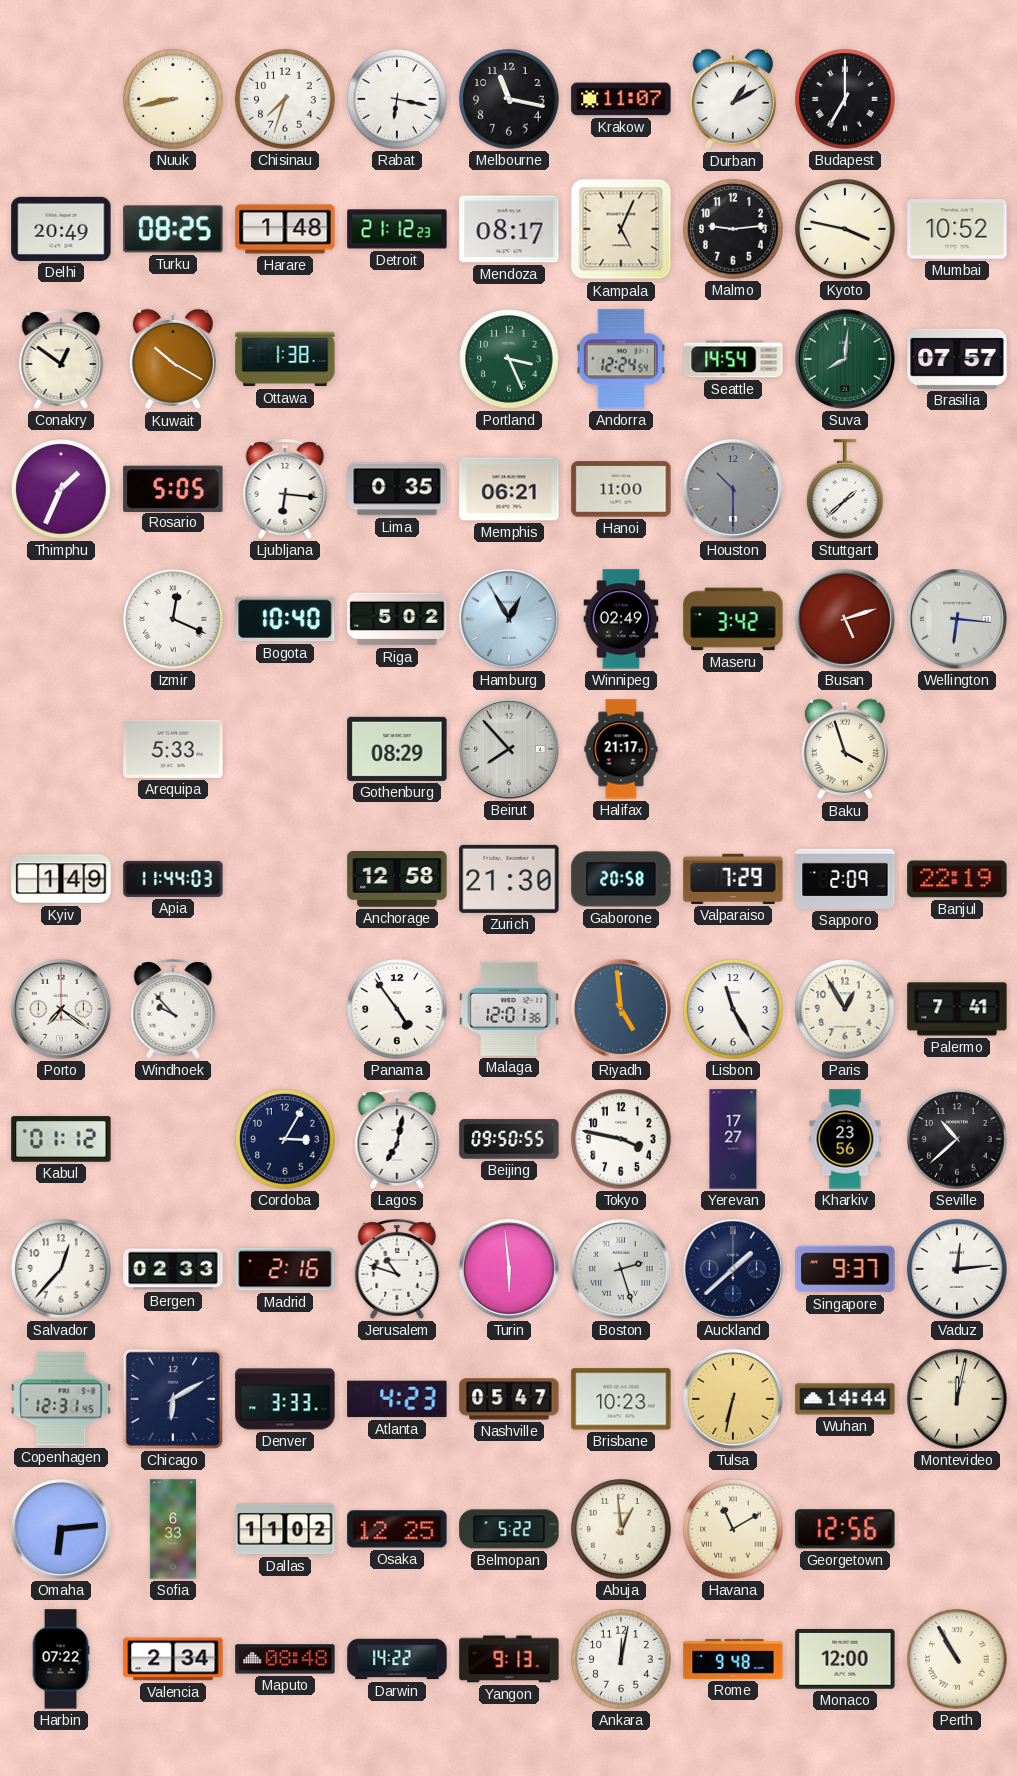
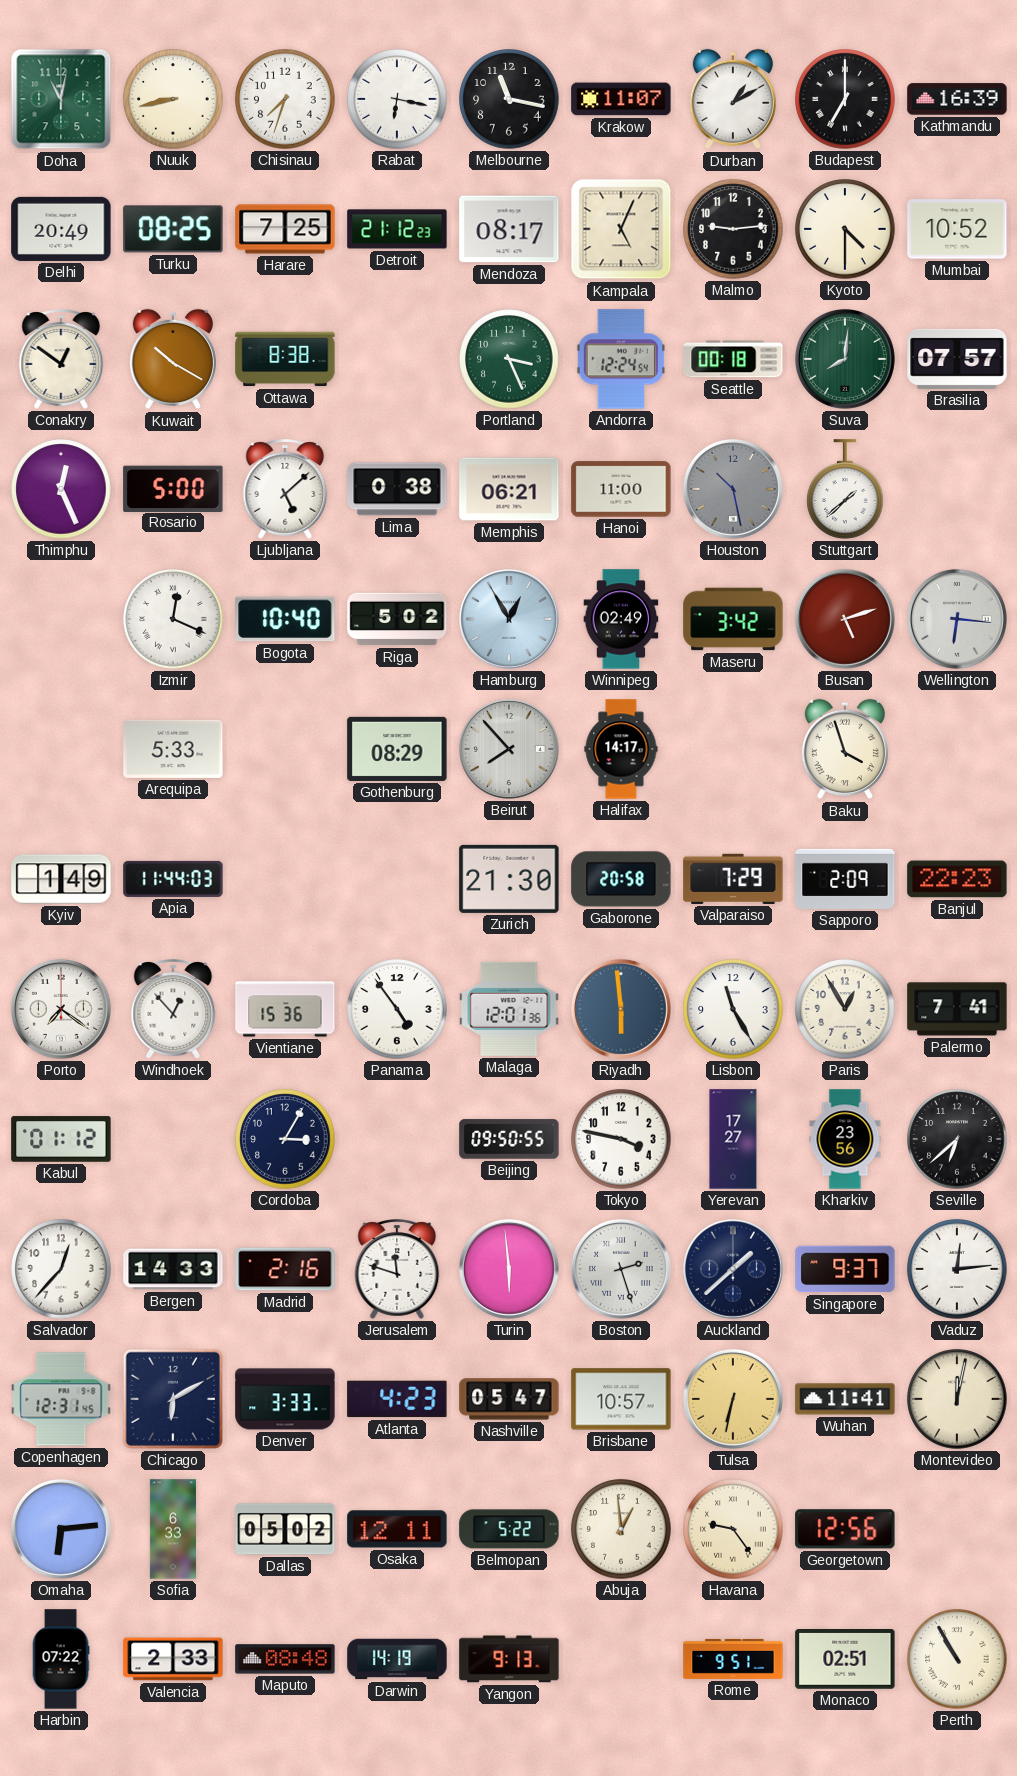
Doha: none -> 11:02 (61, 99)
Kathmandu: none -> 16:39 (957, 99)
Harare: 1:48 -> 7:25 (285, 229)
Kyoto: 3:47 -> 4:30 (845, 229)
Ottawa: 1:38 -> 8:38 (285, 359)
Seattle: 14:54 -> 00:18 (733, 359)
Thimphu: 1:34 -> 12:26 (61, 489)
Rosario: 5:05 -> 5:00 (173, 488)
Ljubljana: 6:16 -> 5:08 (285, 489)
Lima: 0:35 -> 0:38 (397, 489)
Houston: 10:30 -> 10:28 (733, 489)
Halifax: 21:17 -> 14:17 (621, 749)
Anchorage: 12:58 -> none (397, 880)
Banjul: 22:19 -> 22:23 (957, 879)
Windhoek: 9:53 -> 12:53 (173, 1009)
Vientiane: none -> 15:36 (285, 1009)
Riyadh: 4:59 -> 5:59 (621, 1009)
Lagos: 7:02 -> none (397, 1139)
Seville: 10:38 -> 6:38 (957, 1139)
Bergen: 02:33 -> 14:33 (173, 1269)
Jerusalem: 10:48 -> 11:48 (397, 1269)
Brisbane: 10:23 -> 10:57 (621, 1399)
Wuhan: 14:44 -> 11:41 (845, 1399)
Dallas: 11:02 -> 05:02 (285, 1529)
Osaka: 12:25 -> 12:11 (397, 1529)
Havana: 11:10 -> 9:24 (733, 1529)
Valencia: 2:34 -> 2:33 (173, 1659)
Darwin: 14:22 -> 14:19 (397, 1659)
Ankara: 12:02 -> none (621, 1659)
Rome: 9:48 -> 9:51 (733, 1659)
Monaco: 12:00 -> 02:51 (845, 1660)
